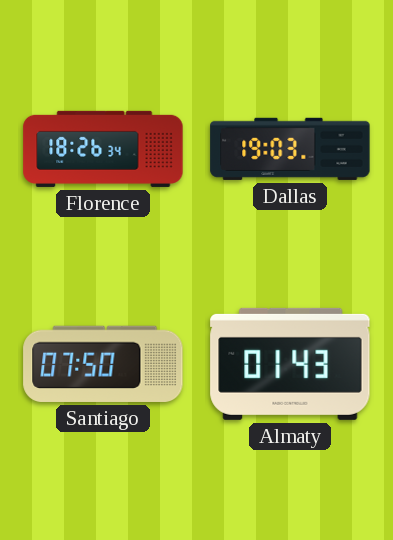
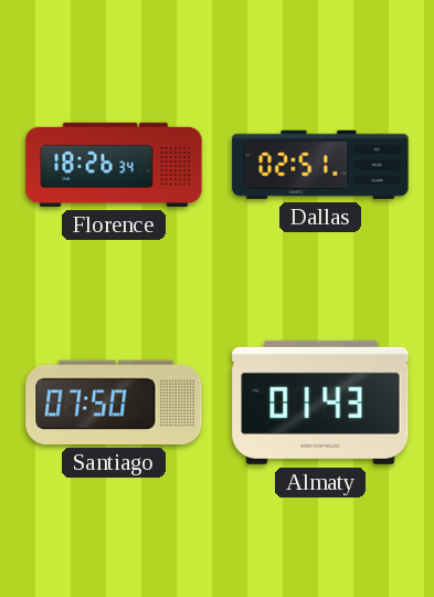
Dallas: 19:03 -> 02:51 (320, 165)
